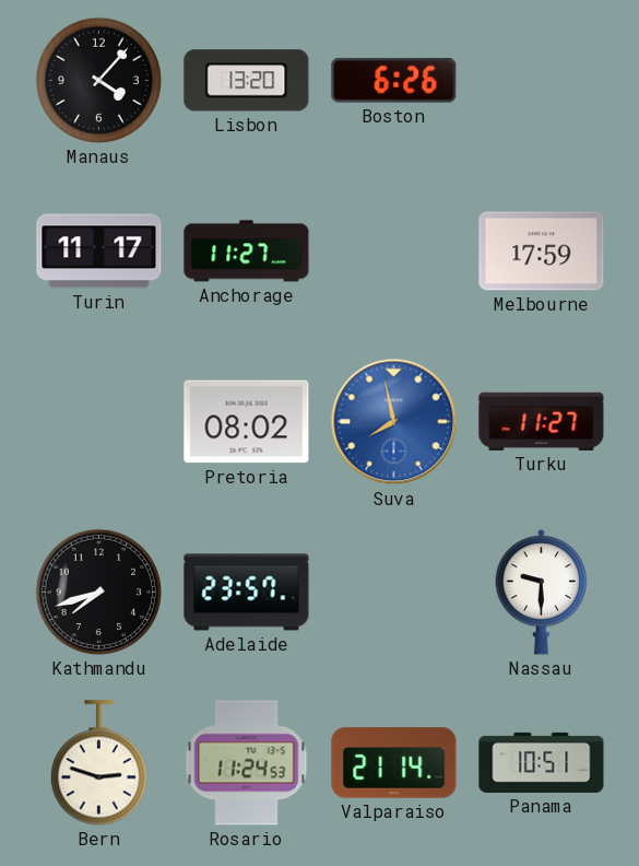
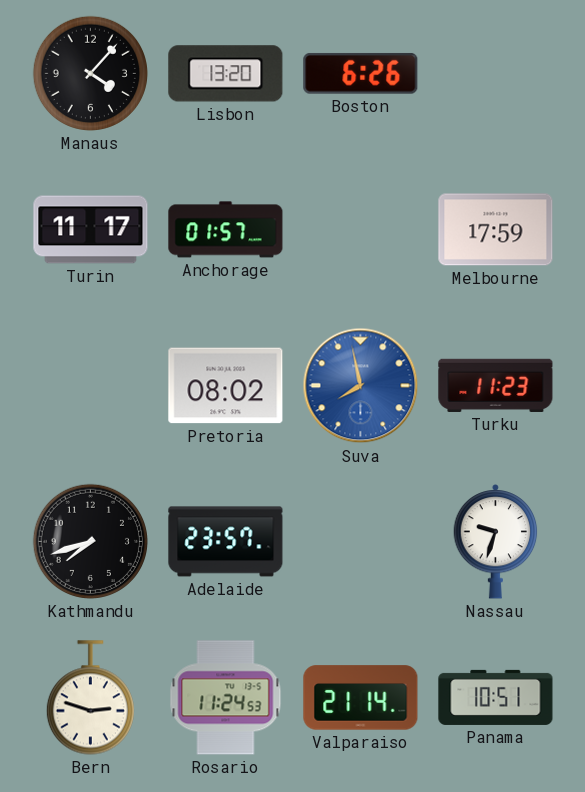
Anchorage: 11:27 -> 01:57 (226, 230)
Turku: 11:27 -> 11:23 (496, 385)
Nassau: 9:30 -> 9:33 (496, 541)
